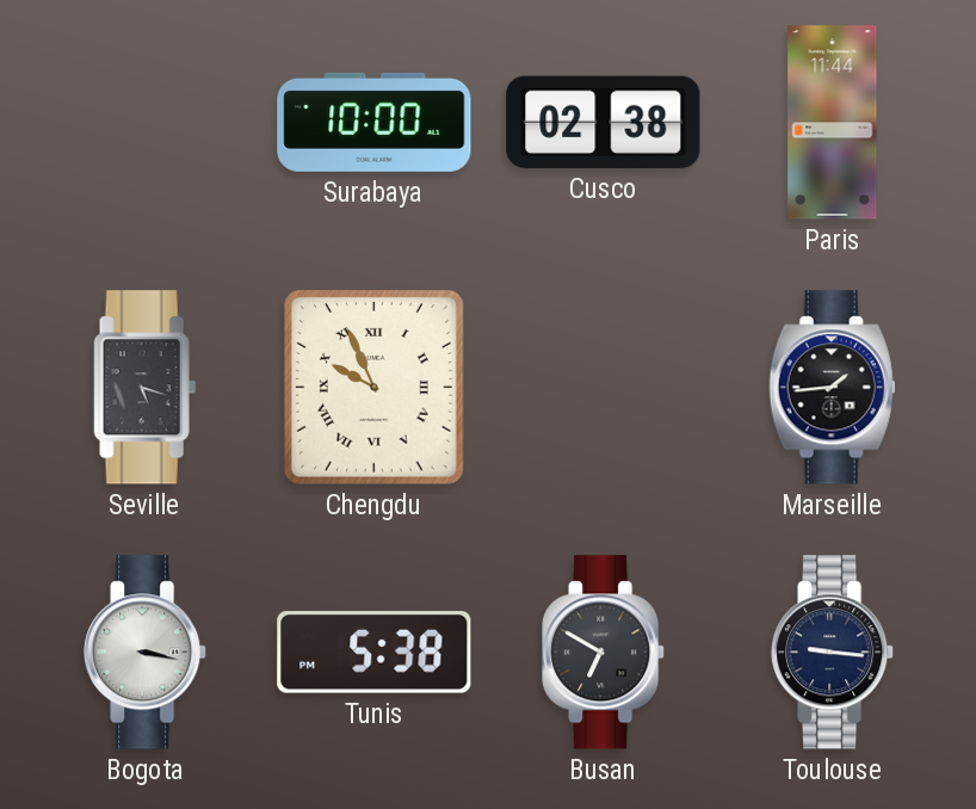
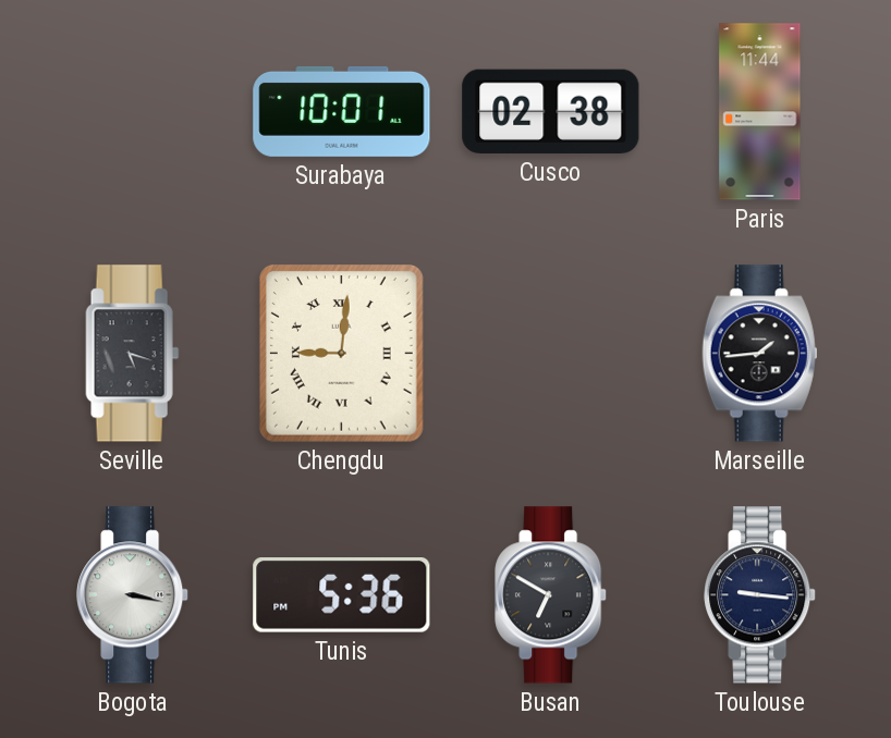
Surabaya: 10:00 -> 10:01 (342, 111)
Chengdu: 9:56 -> 9:01 (341, 353)
Tunis: 5:38 -> 5:36 (342, 595)
